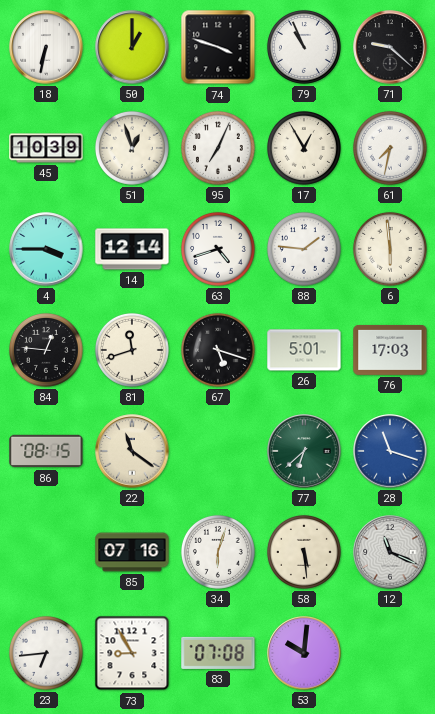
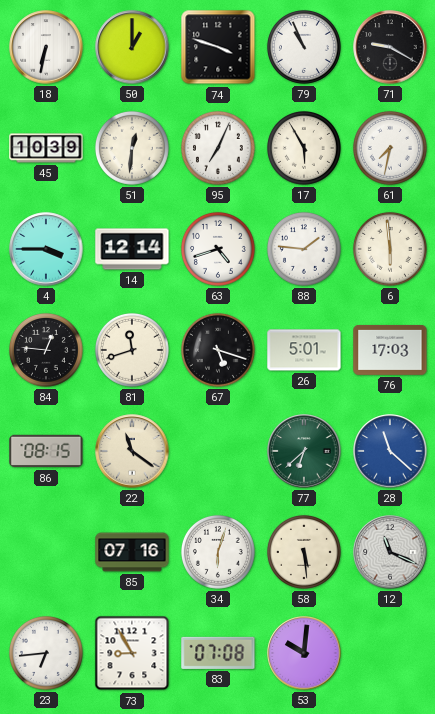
71: 9:22 -> 9:20 (390, 47)
51: 12:57 -> 12:31 (132, 148)
17: 12:55 -> 5:55 (304, 148)
28: 11:18 -> 11:22 (390, 451)
